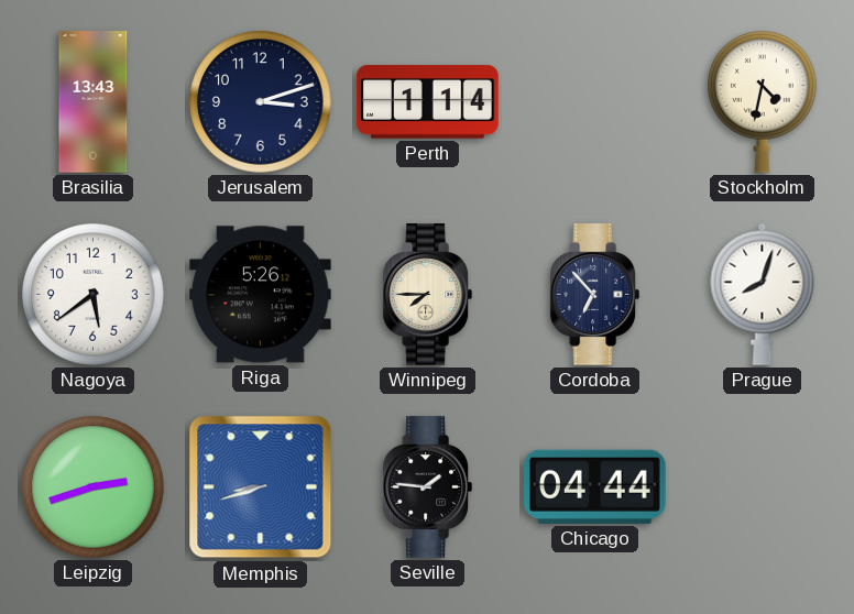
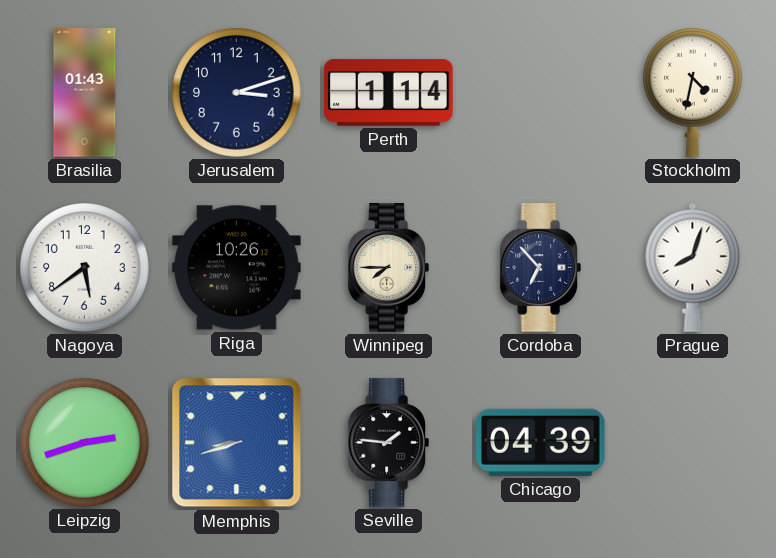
Brasilia: 13:43 -> 01:43 (85, 93)
Riga: 5:26 -> 10:26 (237, 268)
Chicago: 04:44 -> 04:39 (541, 442)
